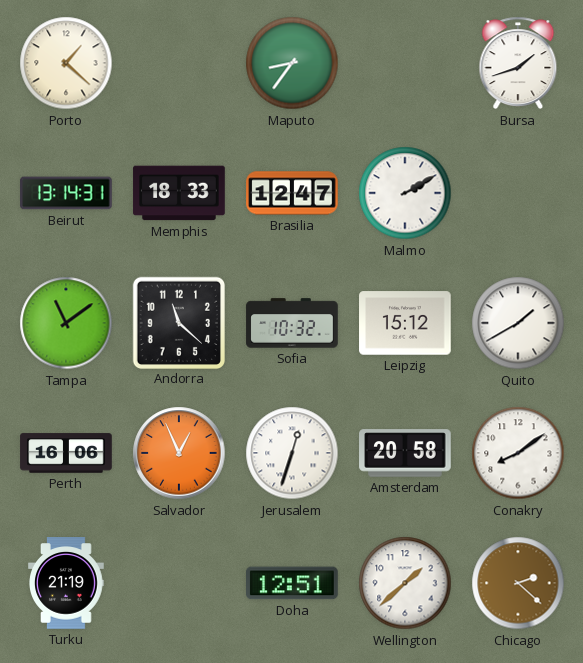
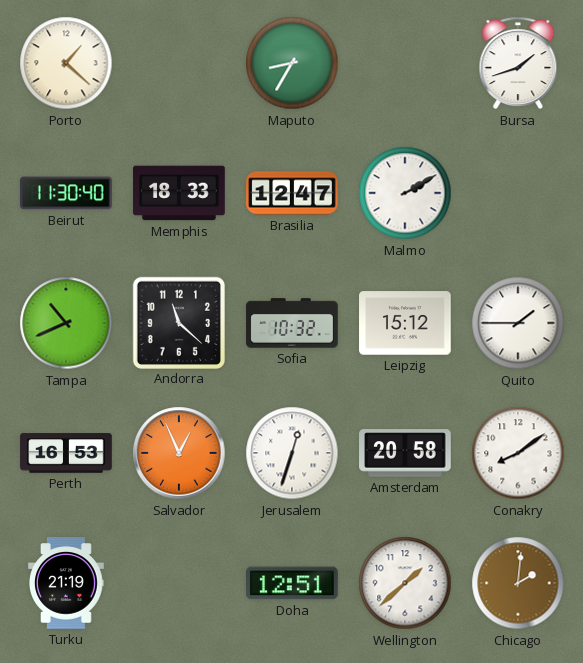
Maputo: 8:36 -> 8:35 (292, 63)
Beirut: 13:14 -> 11:30 (66, 193)
Tampa: 11:09 -> 10:41 (66, 323)
Quito: 1:40 -> 1:45 (518, 323)
Perth: 16:06 -> 16:53 (66, 453)
Chicago: 2:22 -> 2:01 (518, 583)
